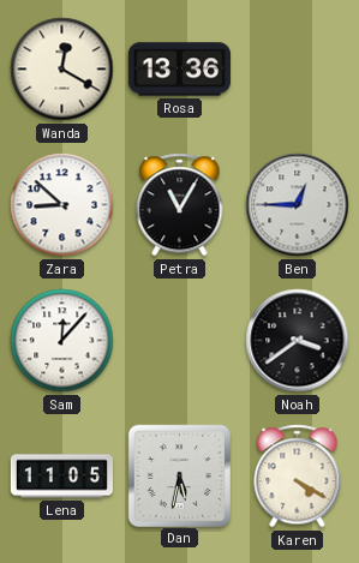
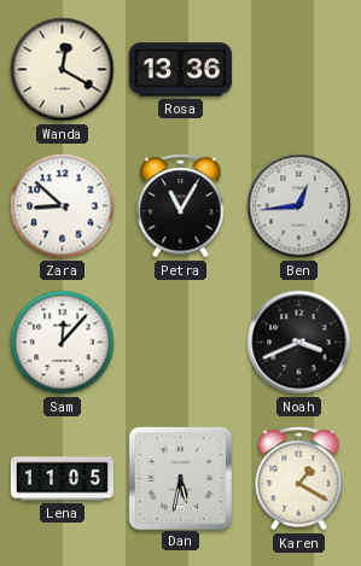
Ben: 12:45 -> 12:44 (299, 206)
Noah: 3:39 -> 3:41 (299, 343)
Karen: 4:20 -> 1:20 (299, 479)
